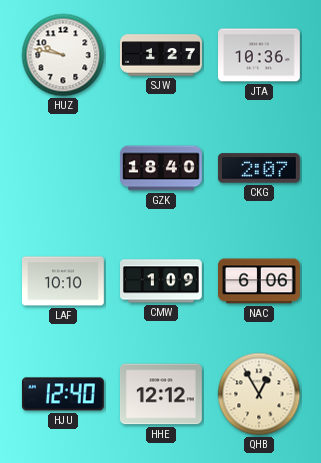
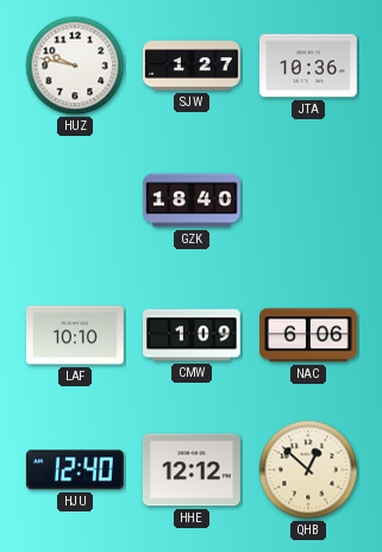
CKG: 2:07 -> none (259, 168)
QHB: 12:55 -> 12:52 (308, 470)
